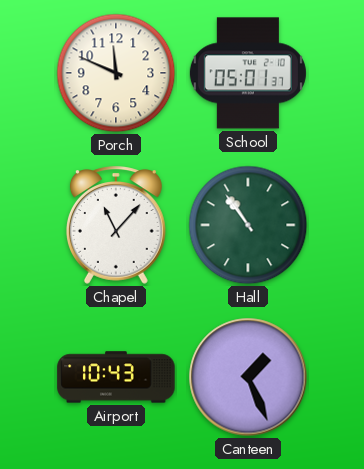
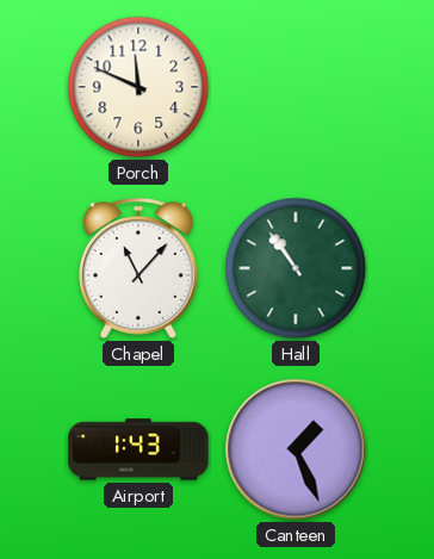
School: 05:01 -> none (248, 73)
Airport: 10:43 -> 1:43 (138, 449)
